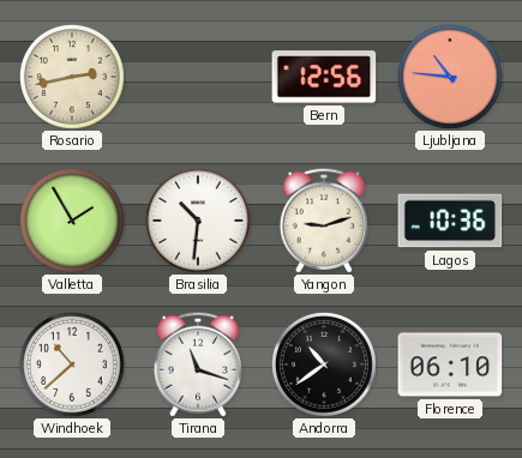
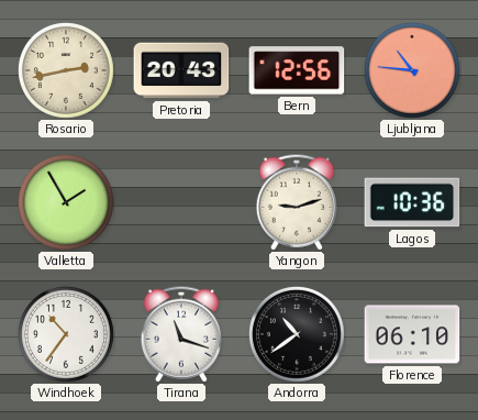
Pretoria: none -> 20:43 (181, 70)
Brasilia: 10:31 -> none (198, 221)
Windhoek: 10:38 -> 10:36 (66, 334)
